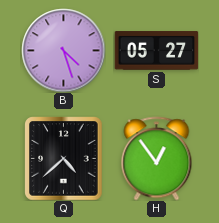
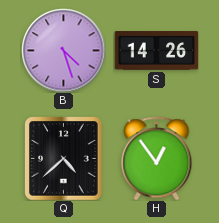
S: 05:27 -> 14:26 (156, 51)
